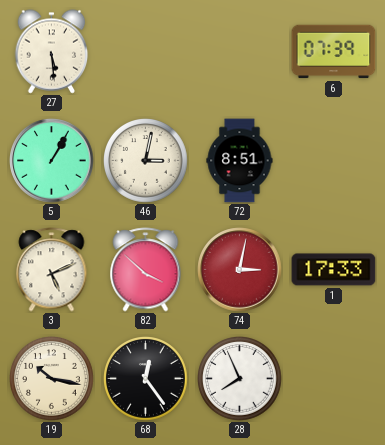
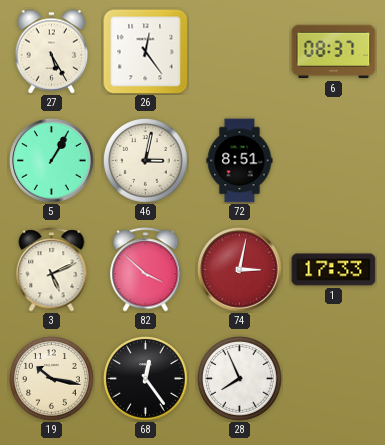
27: 5:29 -> 5:25 (52, 52)
26: none -> 12:24 (146, 52)
6: 07:39 -> 08:37 (334, 52)
